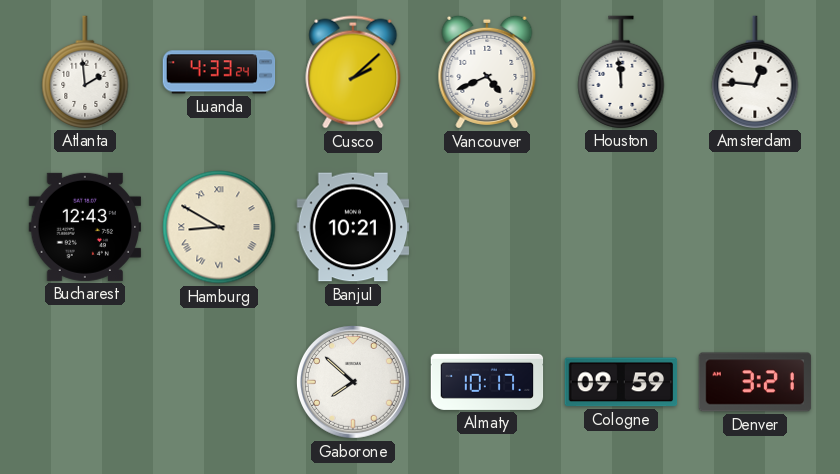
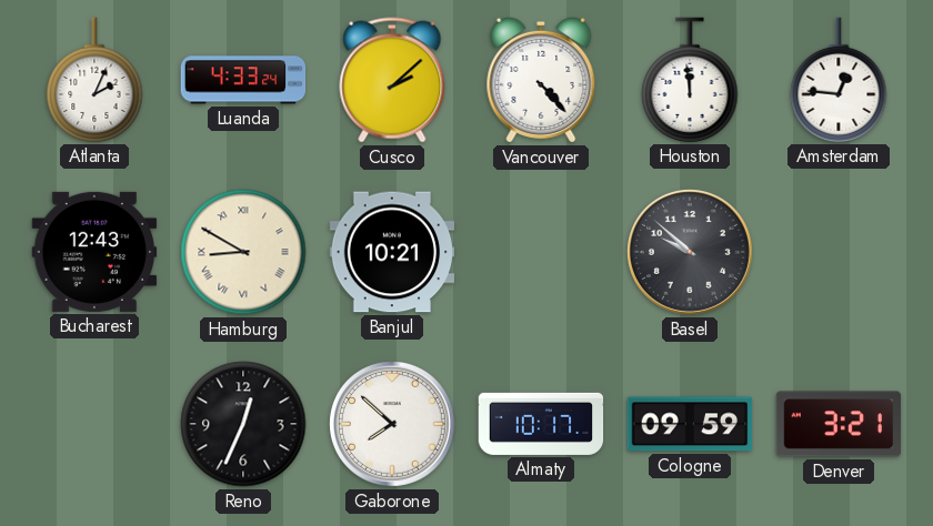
Atlanta: 1:59 -> 2:04 (94, 80)
Vancouver: 4:41 -> 4:23 (541, 80)
Basel: none -> 9:52 (690, 252)
Reno: none -> 12:34 (243, 424)
